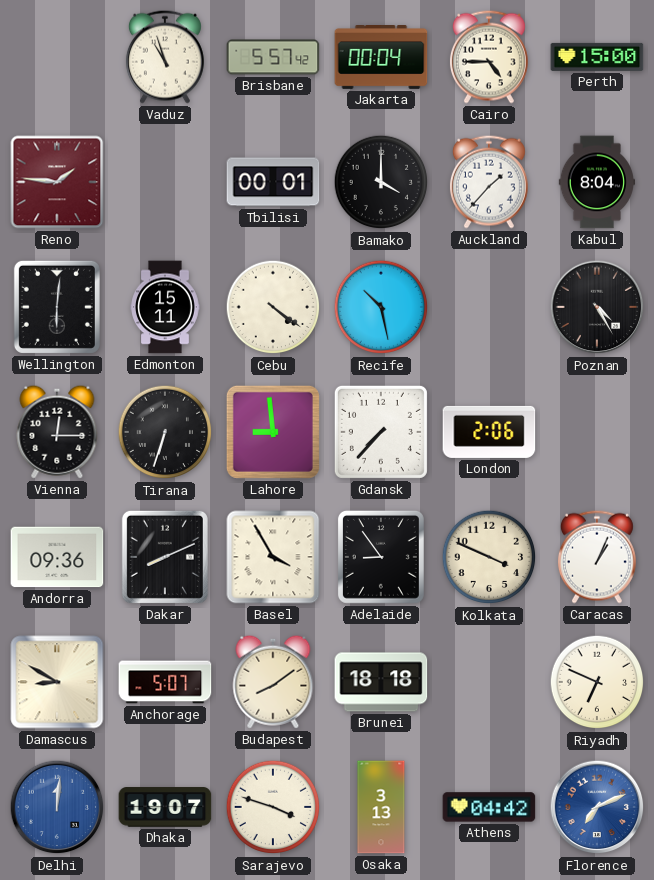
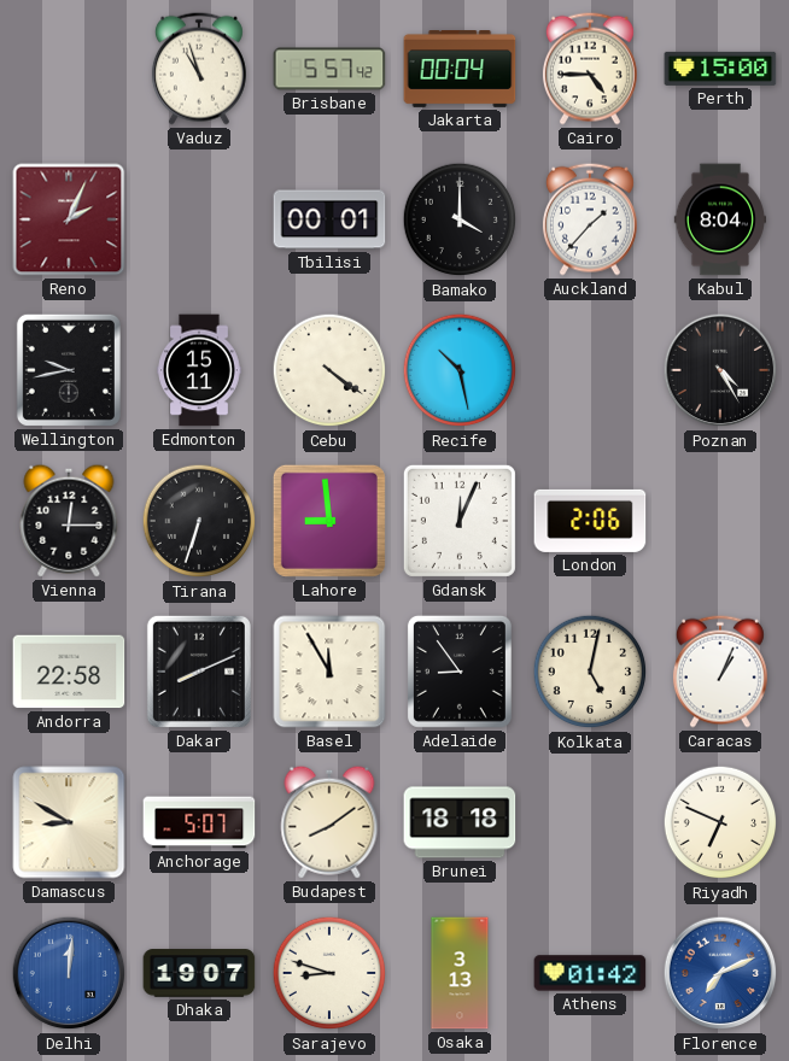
Reno: 1:46 -> 2:04 (69, 219)
Wellington: 6:01 -> 9:43 (69, 370)
Gdansk: 7:37 -> 12:04 (460, 521)
Andorra: 09:36 -> 22:58 (69, 672)
Basel: 3:55 -> 11:55 (329, 672)
Kolkata: 3:49 -> 5:02 (590, 672)
Sarajevo: 3:48 -> 8:48 (329, 973)
Athens: 04:42 -> 01:42 (590, 973)
